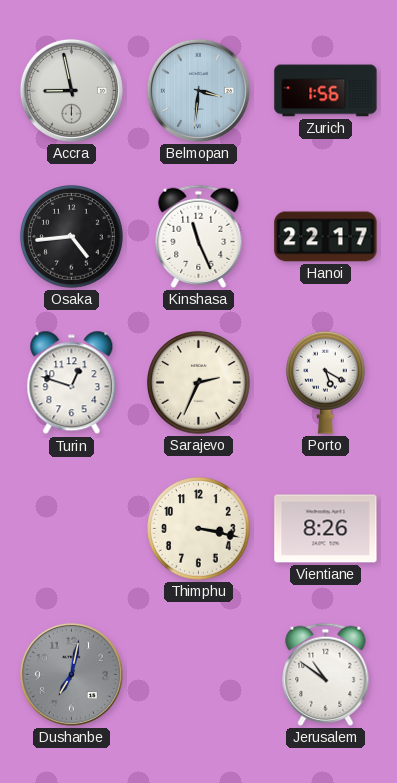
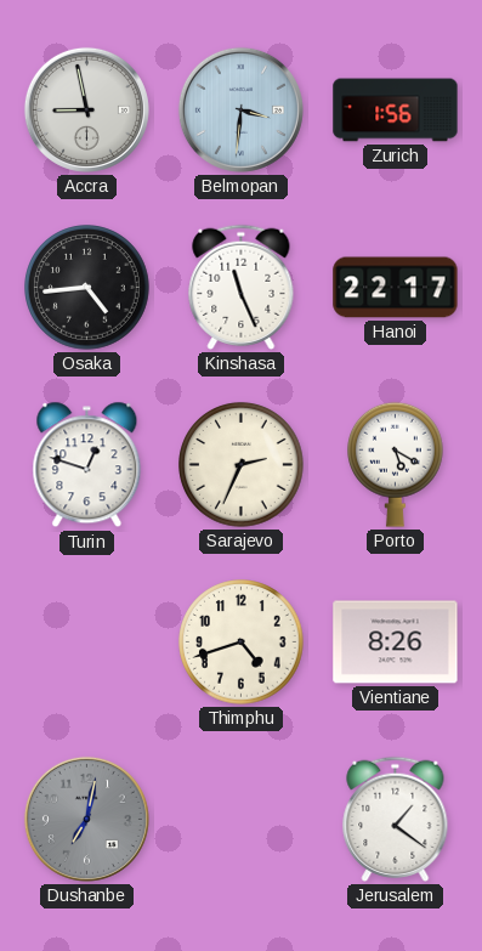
Thimphu: 3:17 -> 4:42 (242, 643)
Jerusalem: 10:51 -> 1:21 (396, 819)
